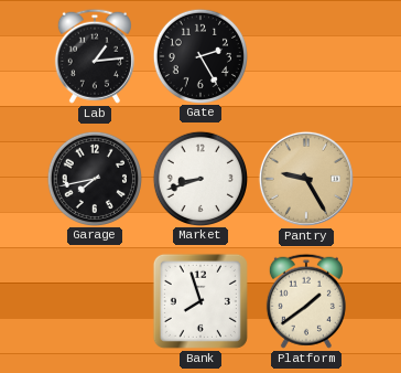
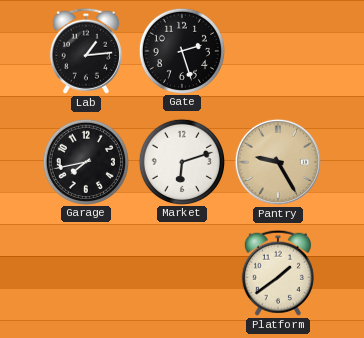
Gate: 2:25 -> 2:27 (181, 50)
Market: 8:42 -> 6:12 (181, 161)
Bank: 7:57 -> none (201, 301)
